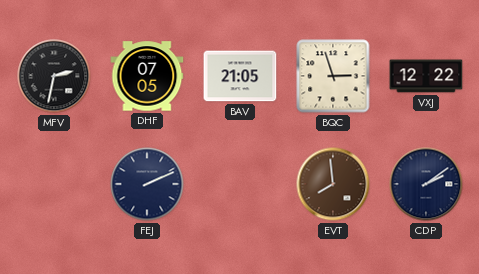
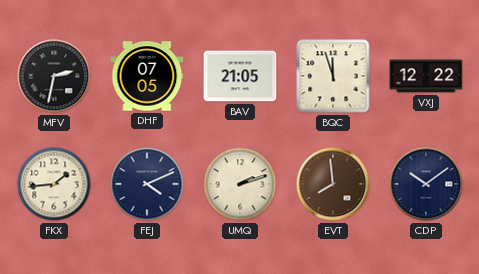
BQC: 2:57 -> 11:57 (333, 76)
FKX: none -> 1:44 (54, 184)
FEJ: 2:11 -> 4:11 (147, 184)
UMQ: none -> 2:12 (240, 184)
CDP: 2:09 -> 10:09 (426, 184)
